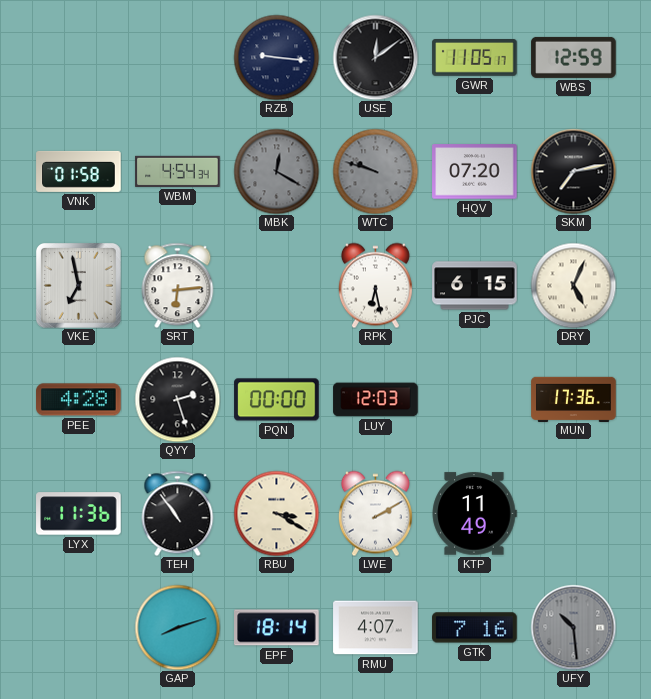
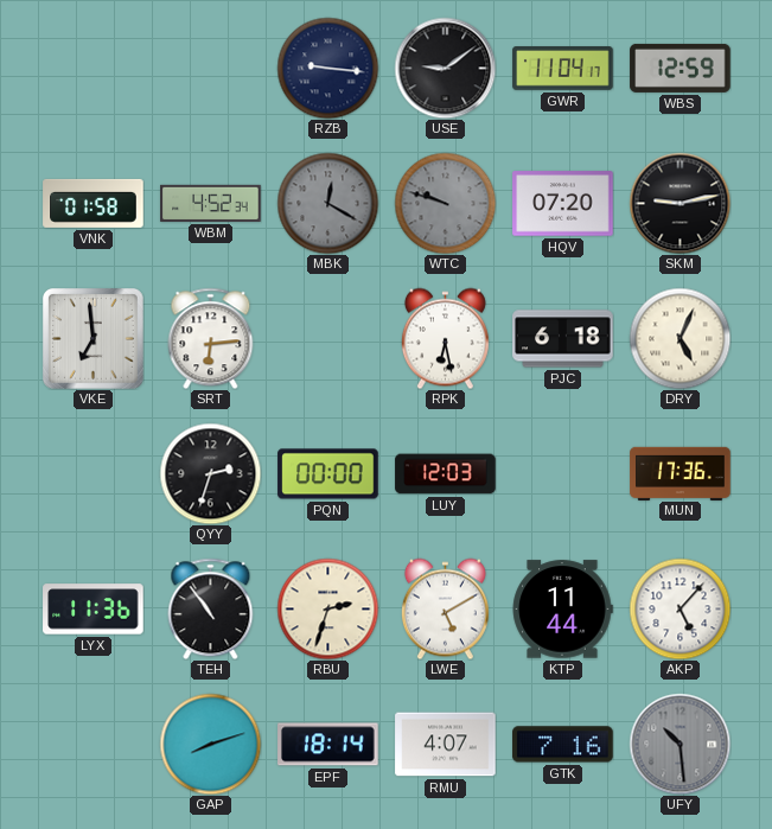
USE: 12:09 -> 9:09 (445, 68)
GWR: 11:05 -> 11:04 (563, 69)
WBM: 4:54 -> 4:52 (211, 203)
SKM: 7:13 -> 9:13 (680, 203)
VKE: 6:58 -> 6:59 (94, 339)
PJC: 6:15 -> 6:18 (563, 339)
PEE: 4:28 -> none (79, 400)
QYY: 2:27 -> 2:33 (210, 473)
RBU: 3:20 -> 2:33 (327, 608)
LWE: 2:10 -> 5:10 (445, 608)
KTP: 11:49 -> 11:44 (562, 610)
AKP: none -> 5:07 (680, 608)
